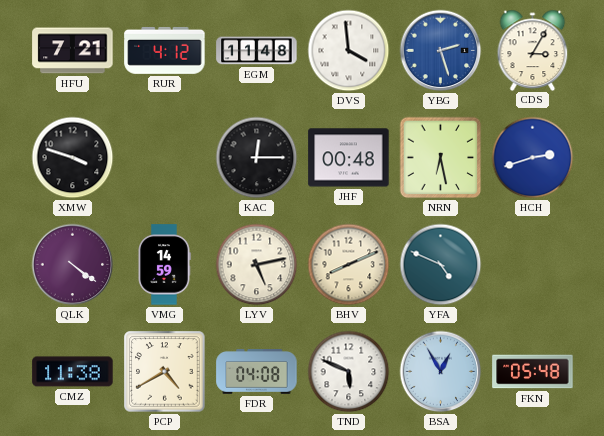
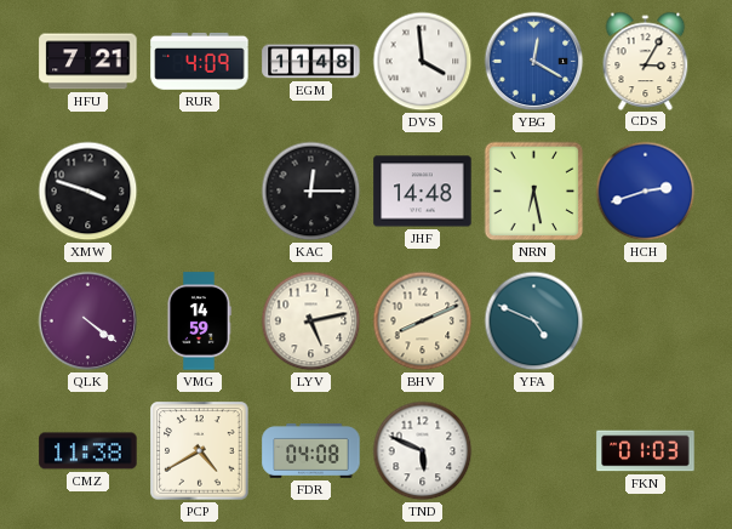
RUR: 4:12 -> 4:09 (200, 61)
YBG: 2:27 -> 12:20 (534, 62)
JHF: 00:48 -> 14:48 (423, 192)
BSA: 12:55 -> none (441, 372)
FKN: 05:48 -> 01:03 (646, 451)
